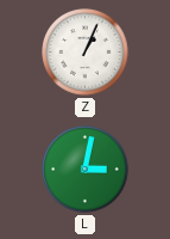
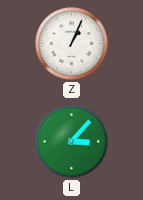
L: 3:02 -> 3:07 (72, 142)
